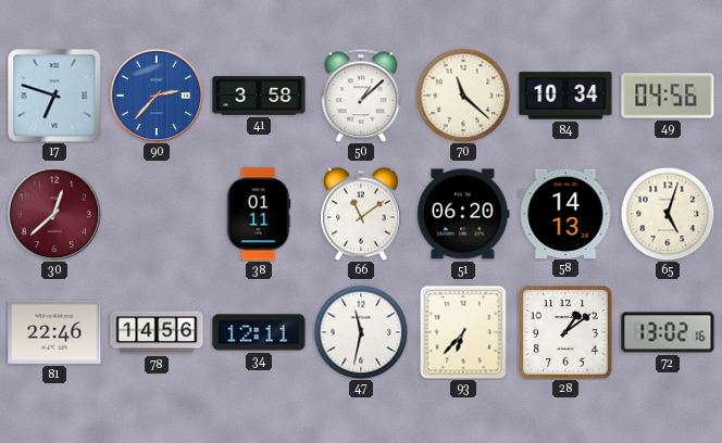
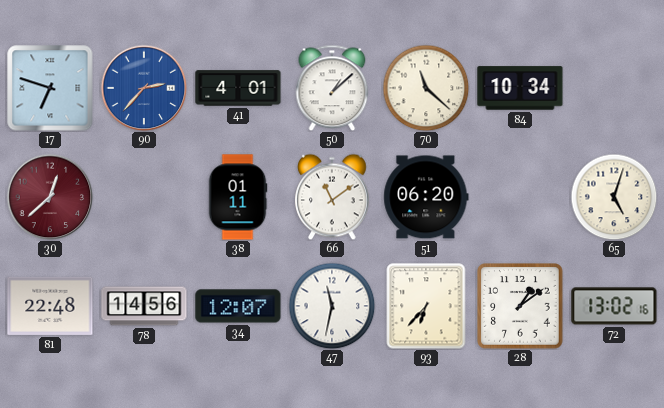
41: 3:58 -> 4:01 (238, 88)
49: 04:56 -> none (668, 96)
58: 14:13 -> none (565, 213)
81: 22:46 -> 22:48 (50, 306)
34: 12:11 -> 12:07 (238, 306)
